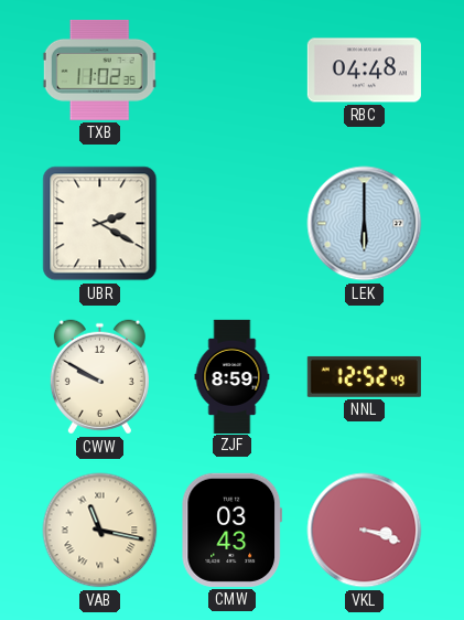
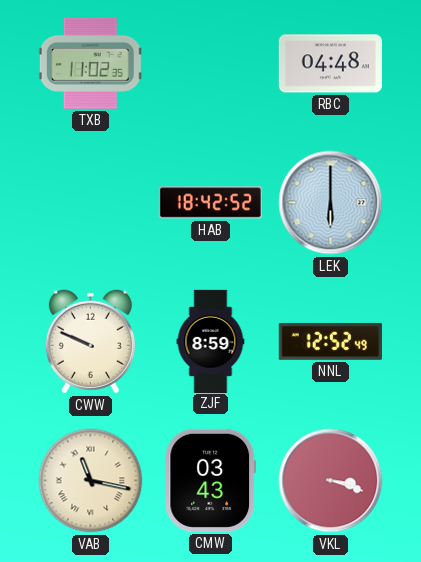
UBR: 2:20 -> none (100, 224)
HAB: none -> 18:42 (210, 203)
CWW: 9:50 -> 9:49 (90, 342)
